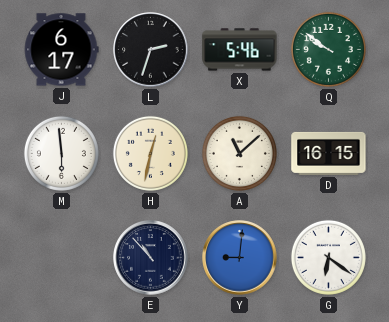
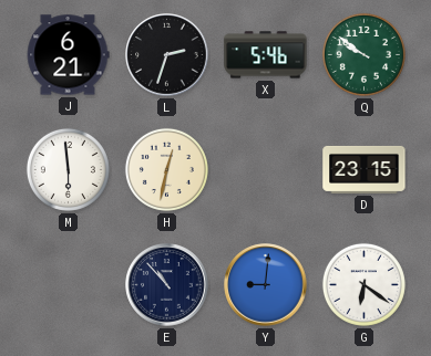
J: 6:17 -> 6:21 (68, 55)
A: 11:08 -> none (239, 153)
D: 16:15 -> 23:15 (365, 169)
